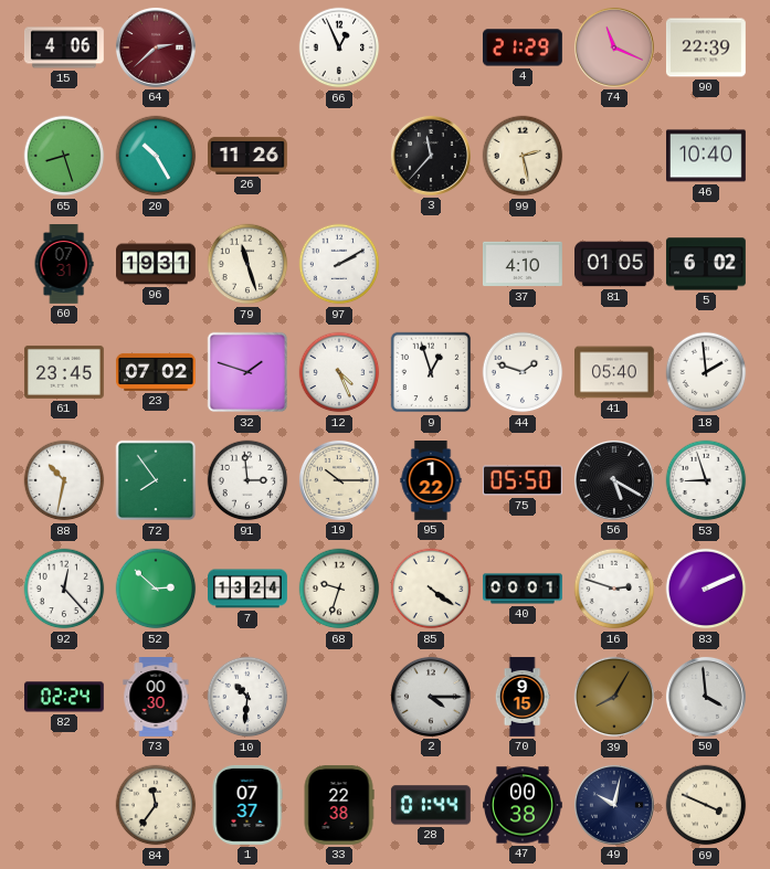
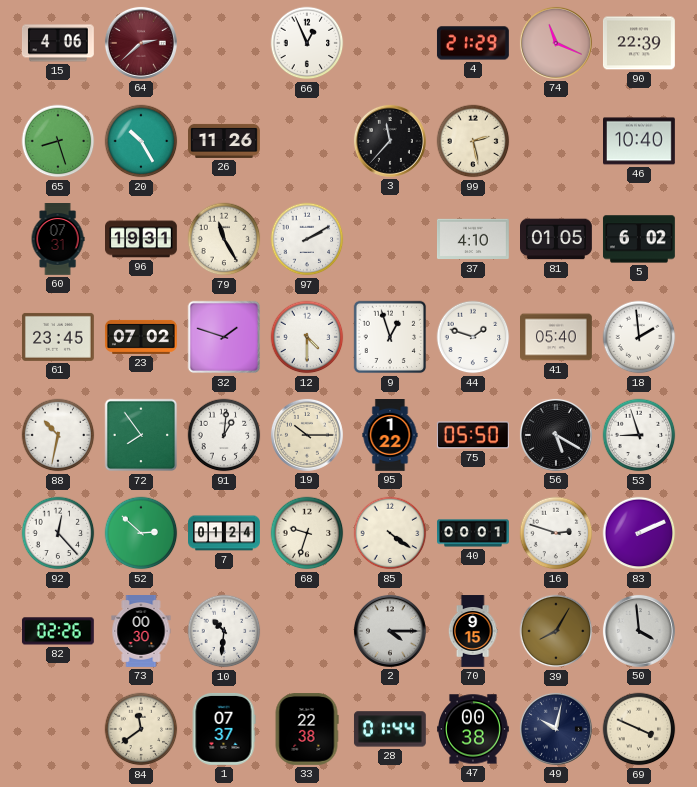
79: 11:27 -> 11:25 (224, 239)
12: 4:26 -> 4:30 (307, 337)
91: 2:59 -> 1:01 (224, 435)
7: 13:24 -> 01:24 (225, 533)
82: 02:24 -> 02:26 (58, 631)
84: 11:36 -> 11:39 (141, 729)
